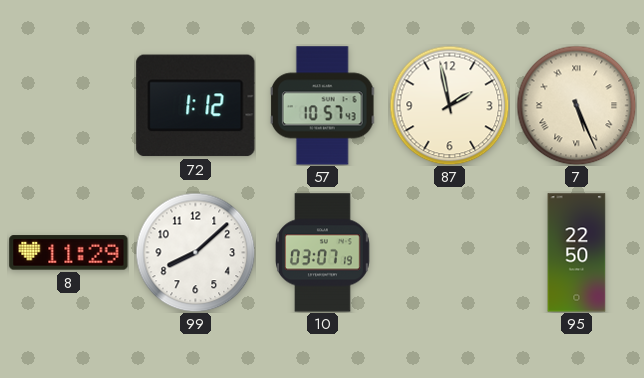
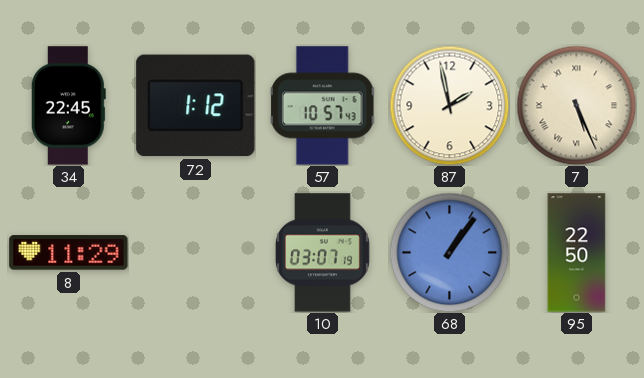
34: none -> 22:45 (68, 106)
99: 8:08 -> none (195, 252)
68: none -> 1:06 (449, 252)
